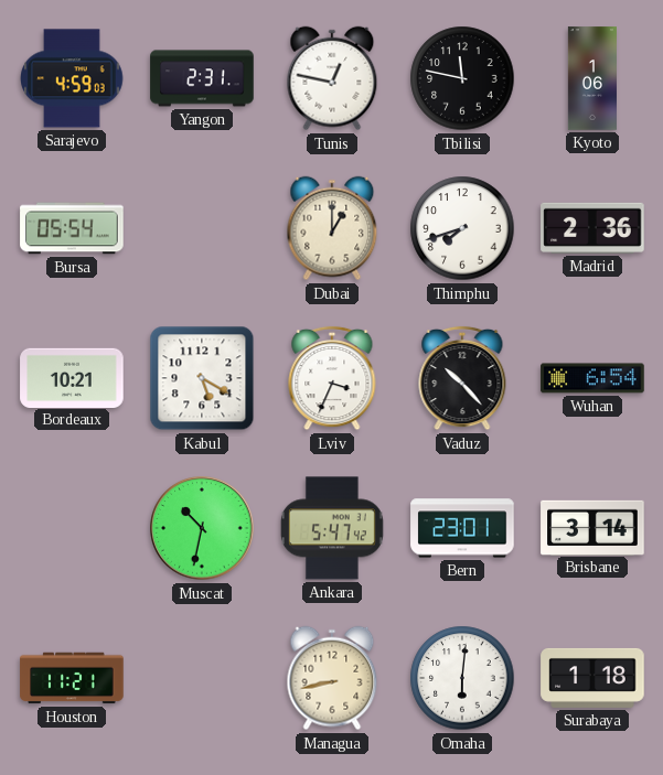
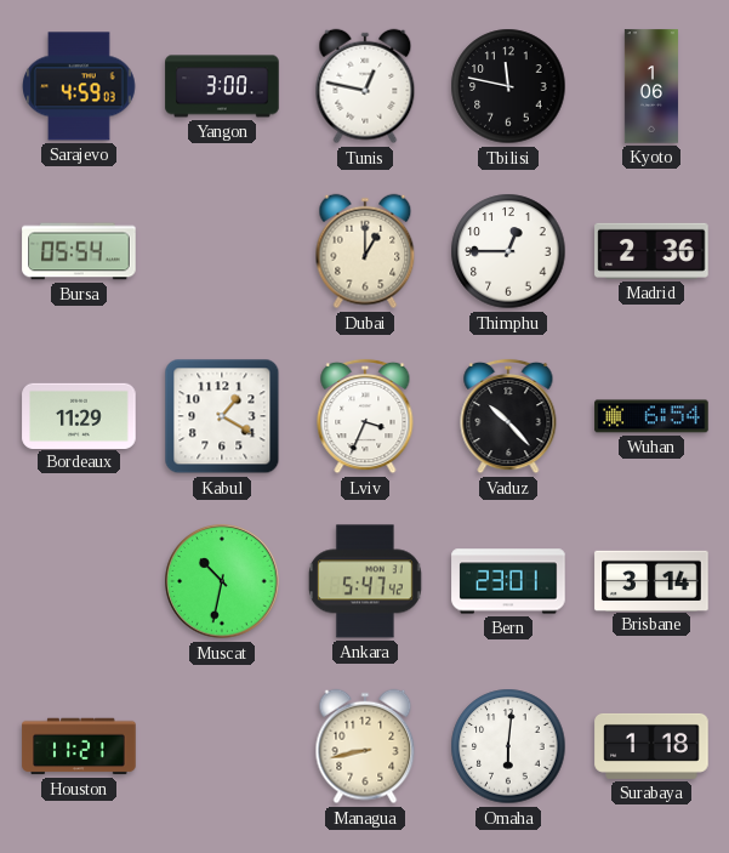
Yangon: 2:31 -> 3:00 (222, 86)
Thimphu: 7:42 -> 12:45 (508, 251)
Bordeaux: 10:21 -> 11:29 (79, 415)
Kabul: 5:20 -> 1:20 (222, 416)
